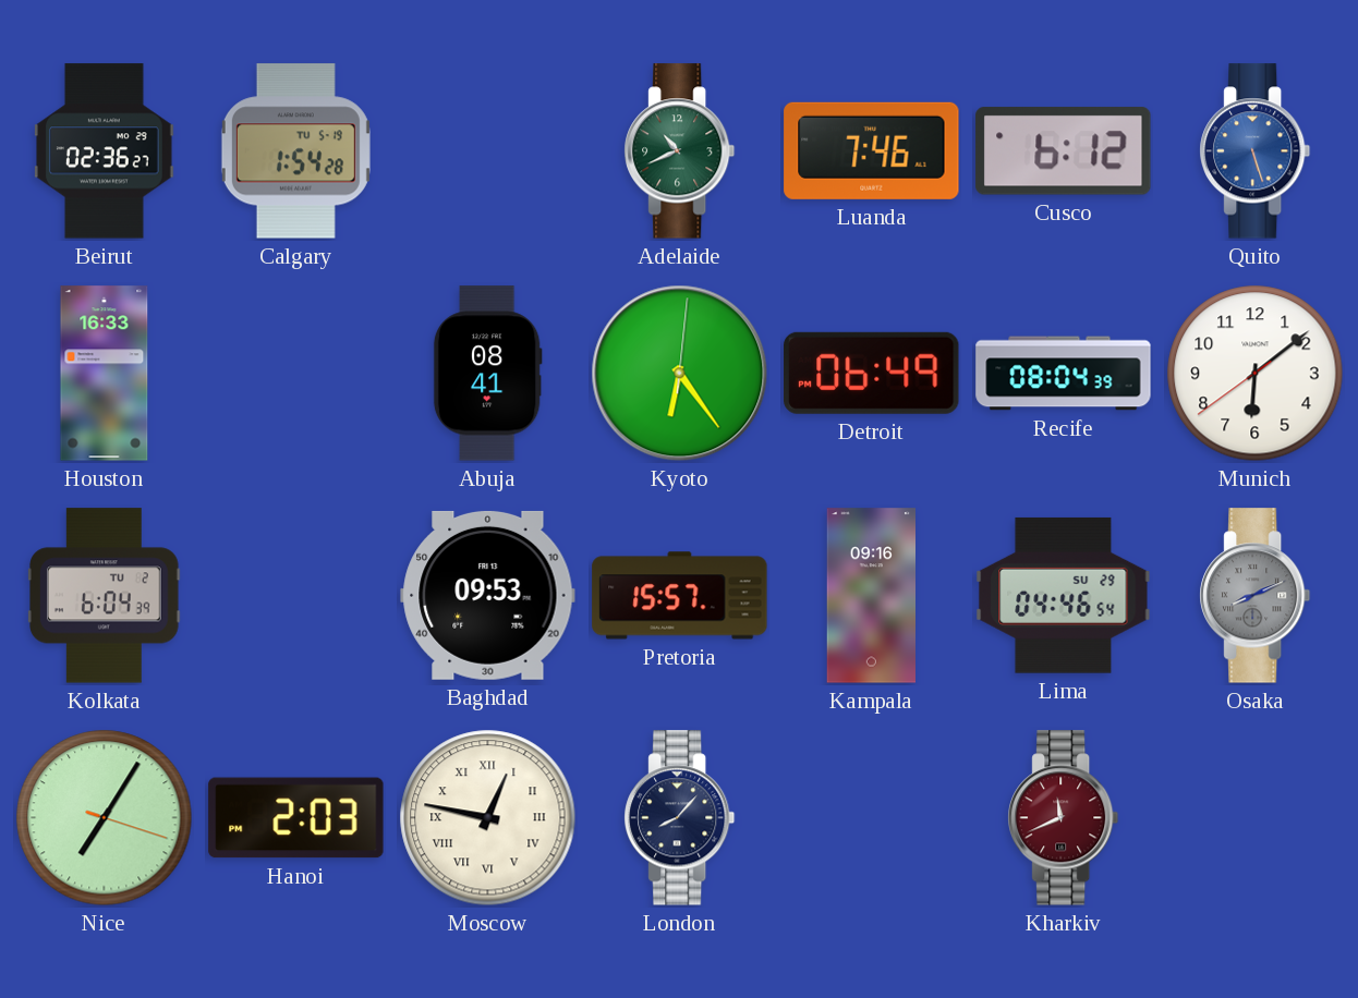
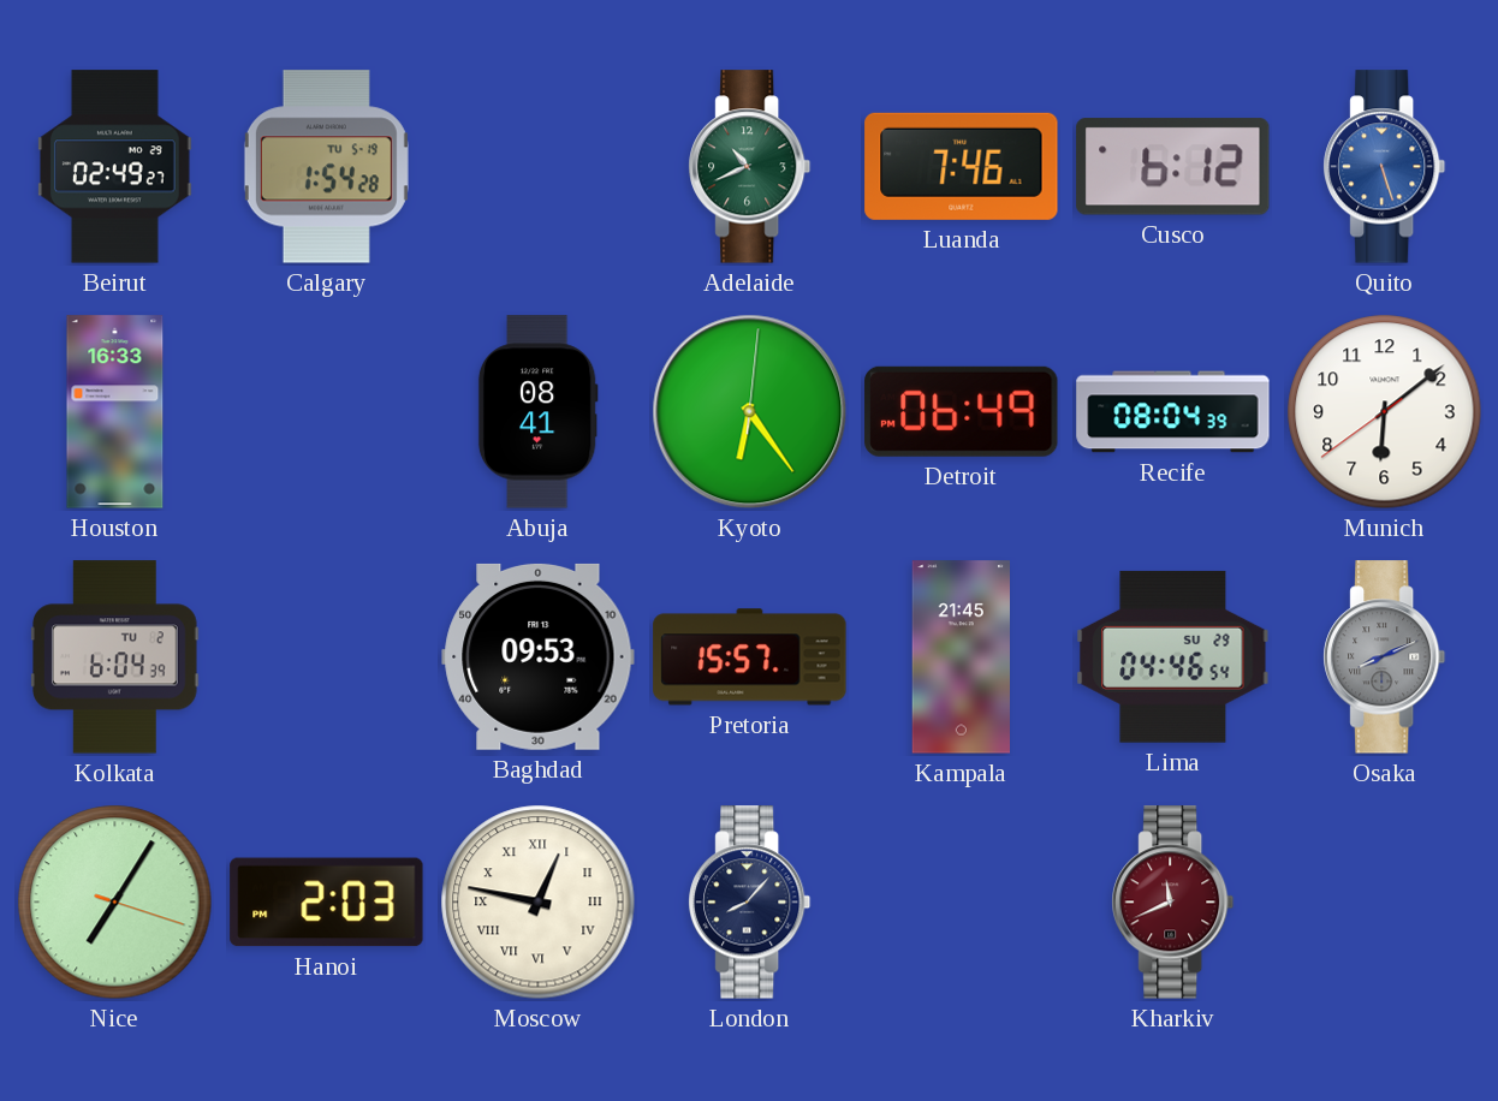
Beirut: 02:36 -> 02:49 (115, 167)
Kampala: 09:16 -> 21:45 (962, 657)
